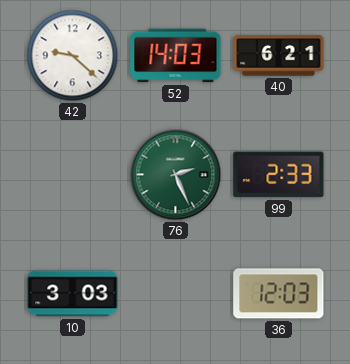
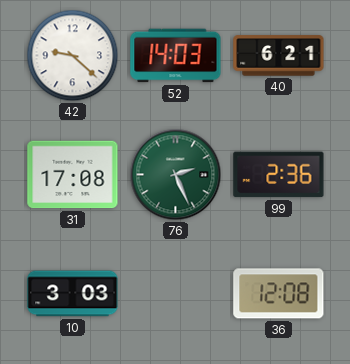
31: none -> 17:08 (73, 175)
99: 2:33 -> 2:36 (279, 175)
36: 12:03 -> 12:08 (279, 294)
